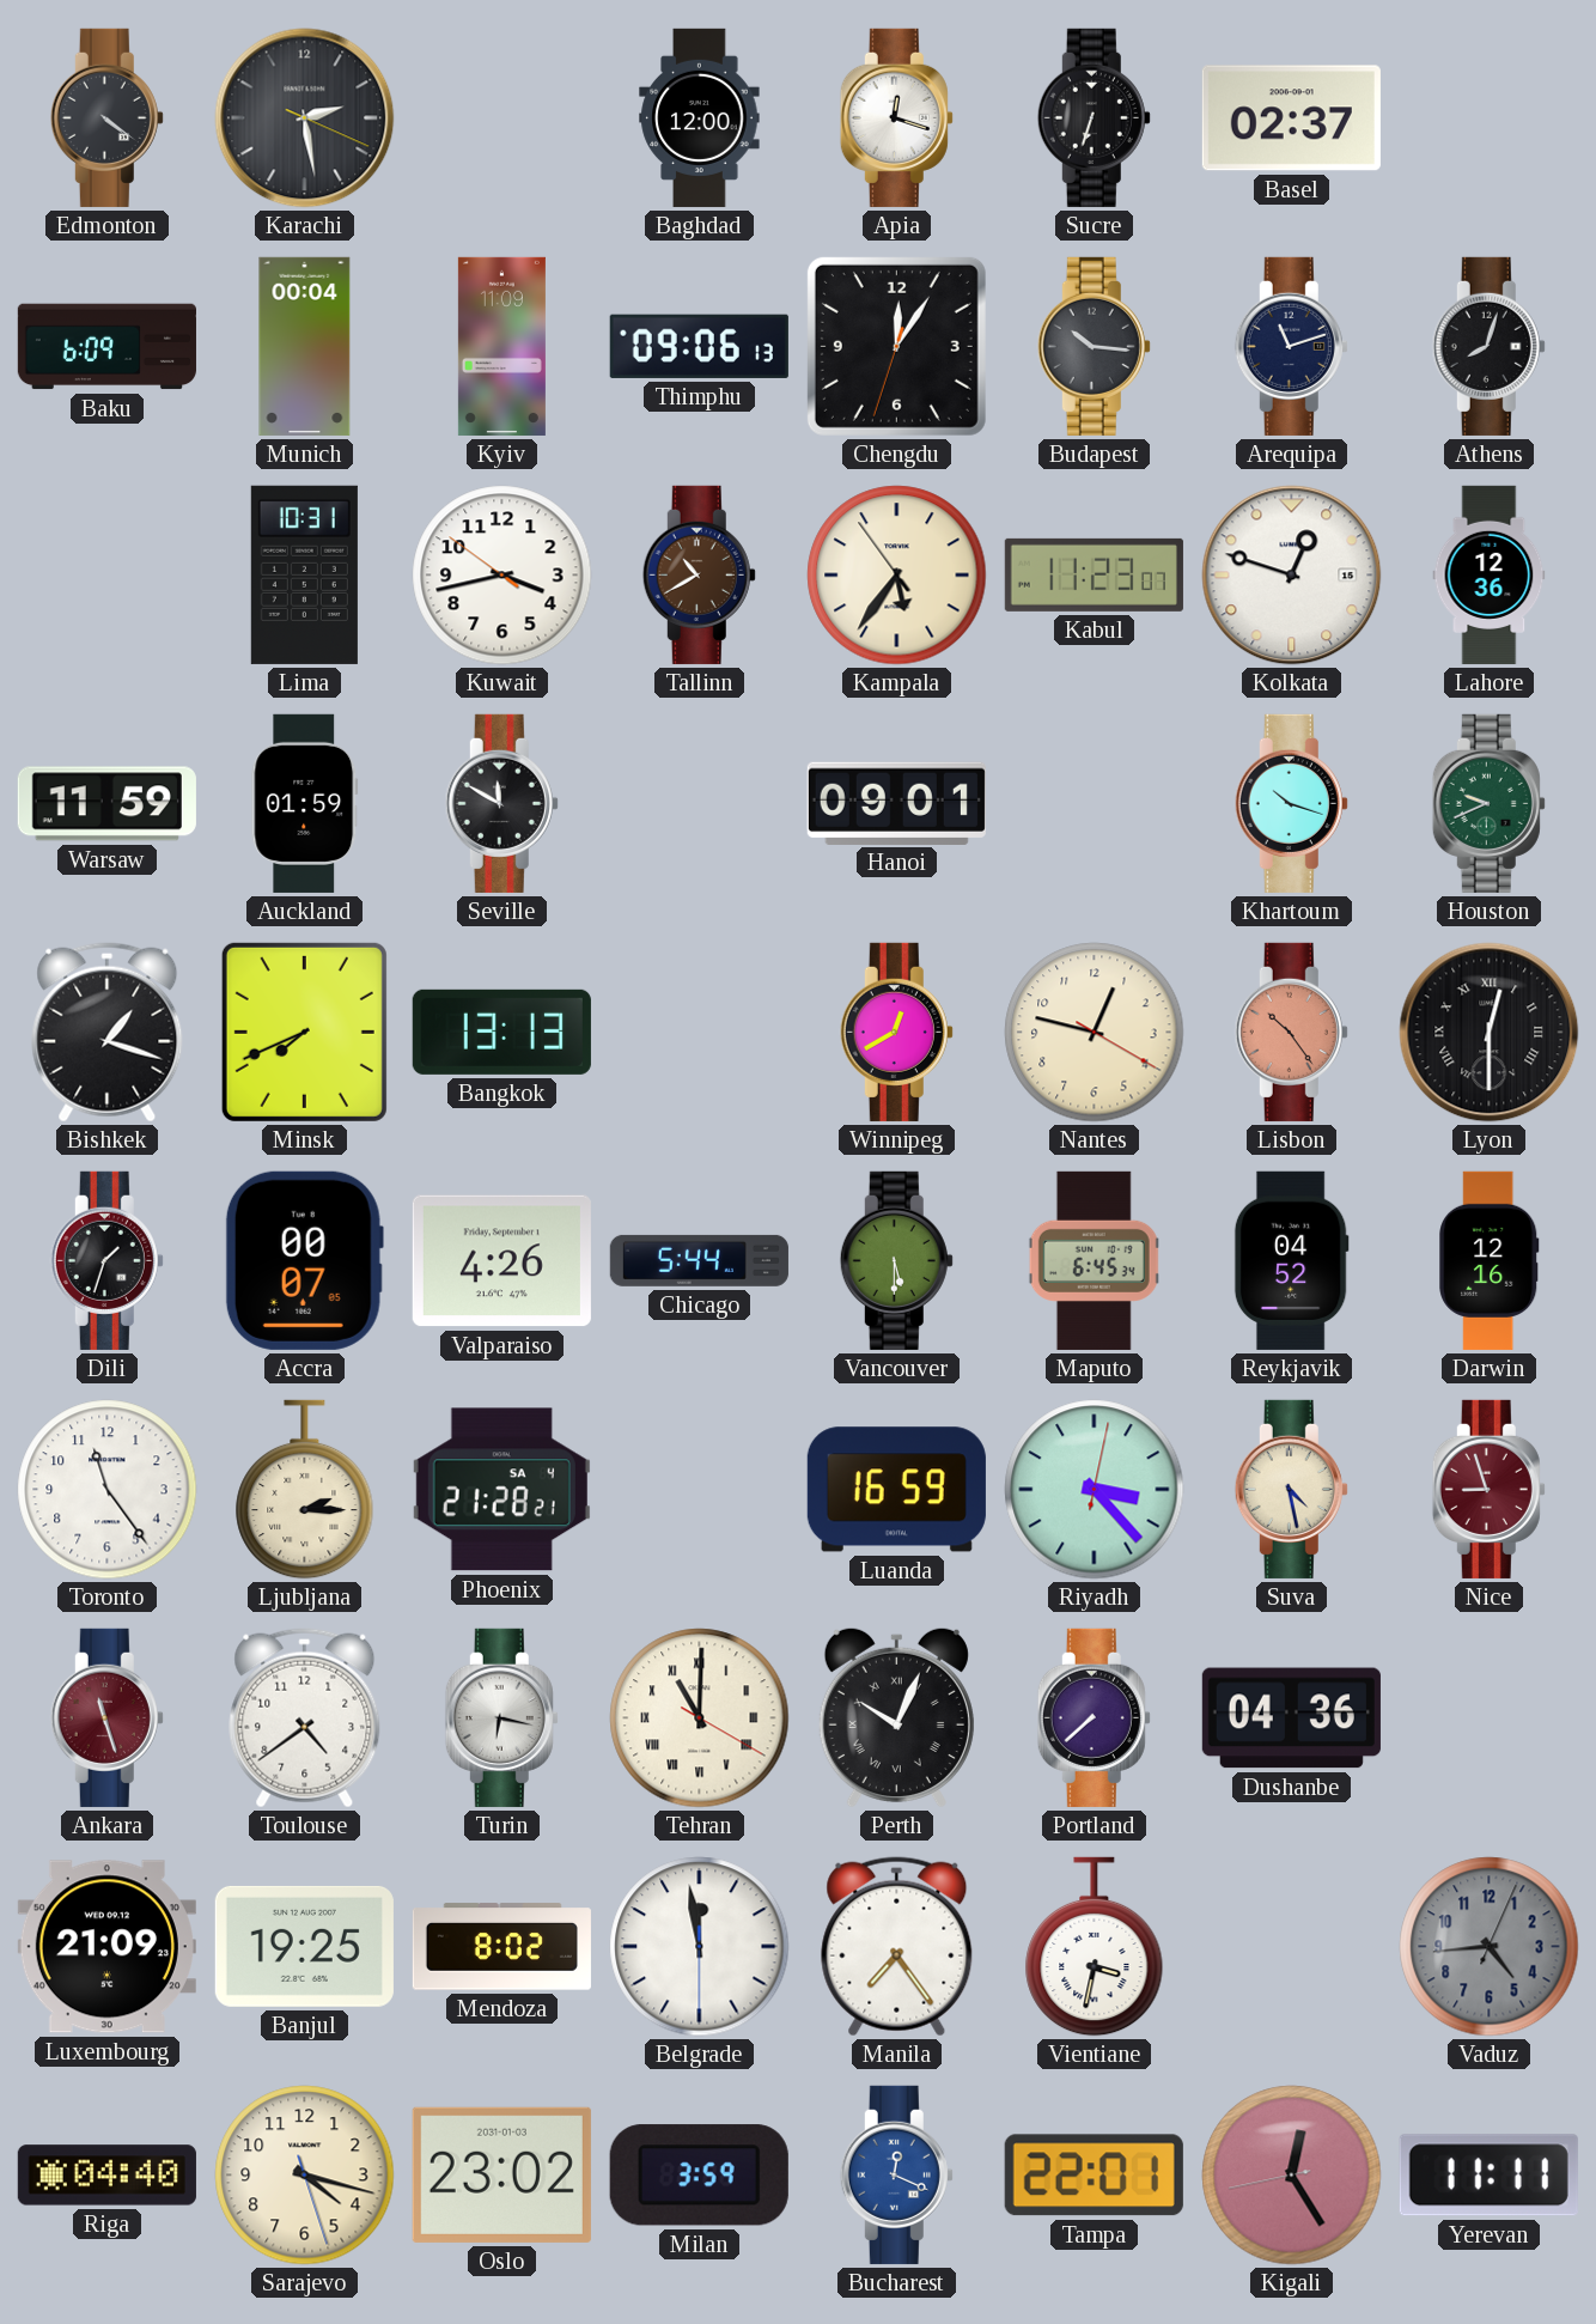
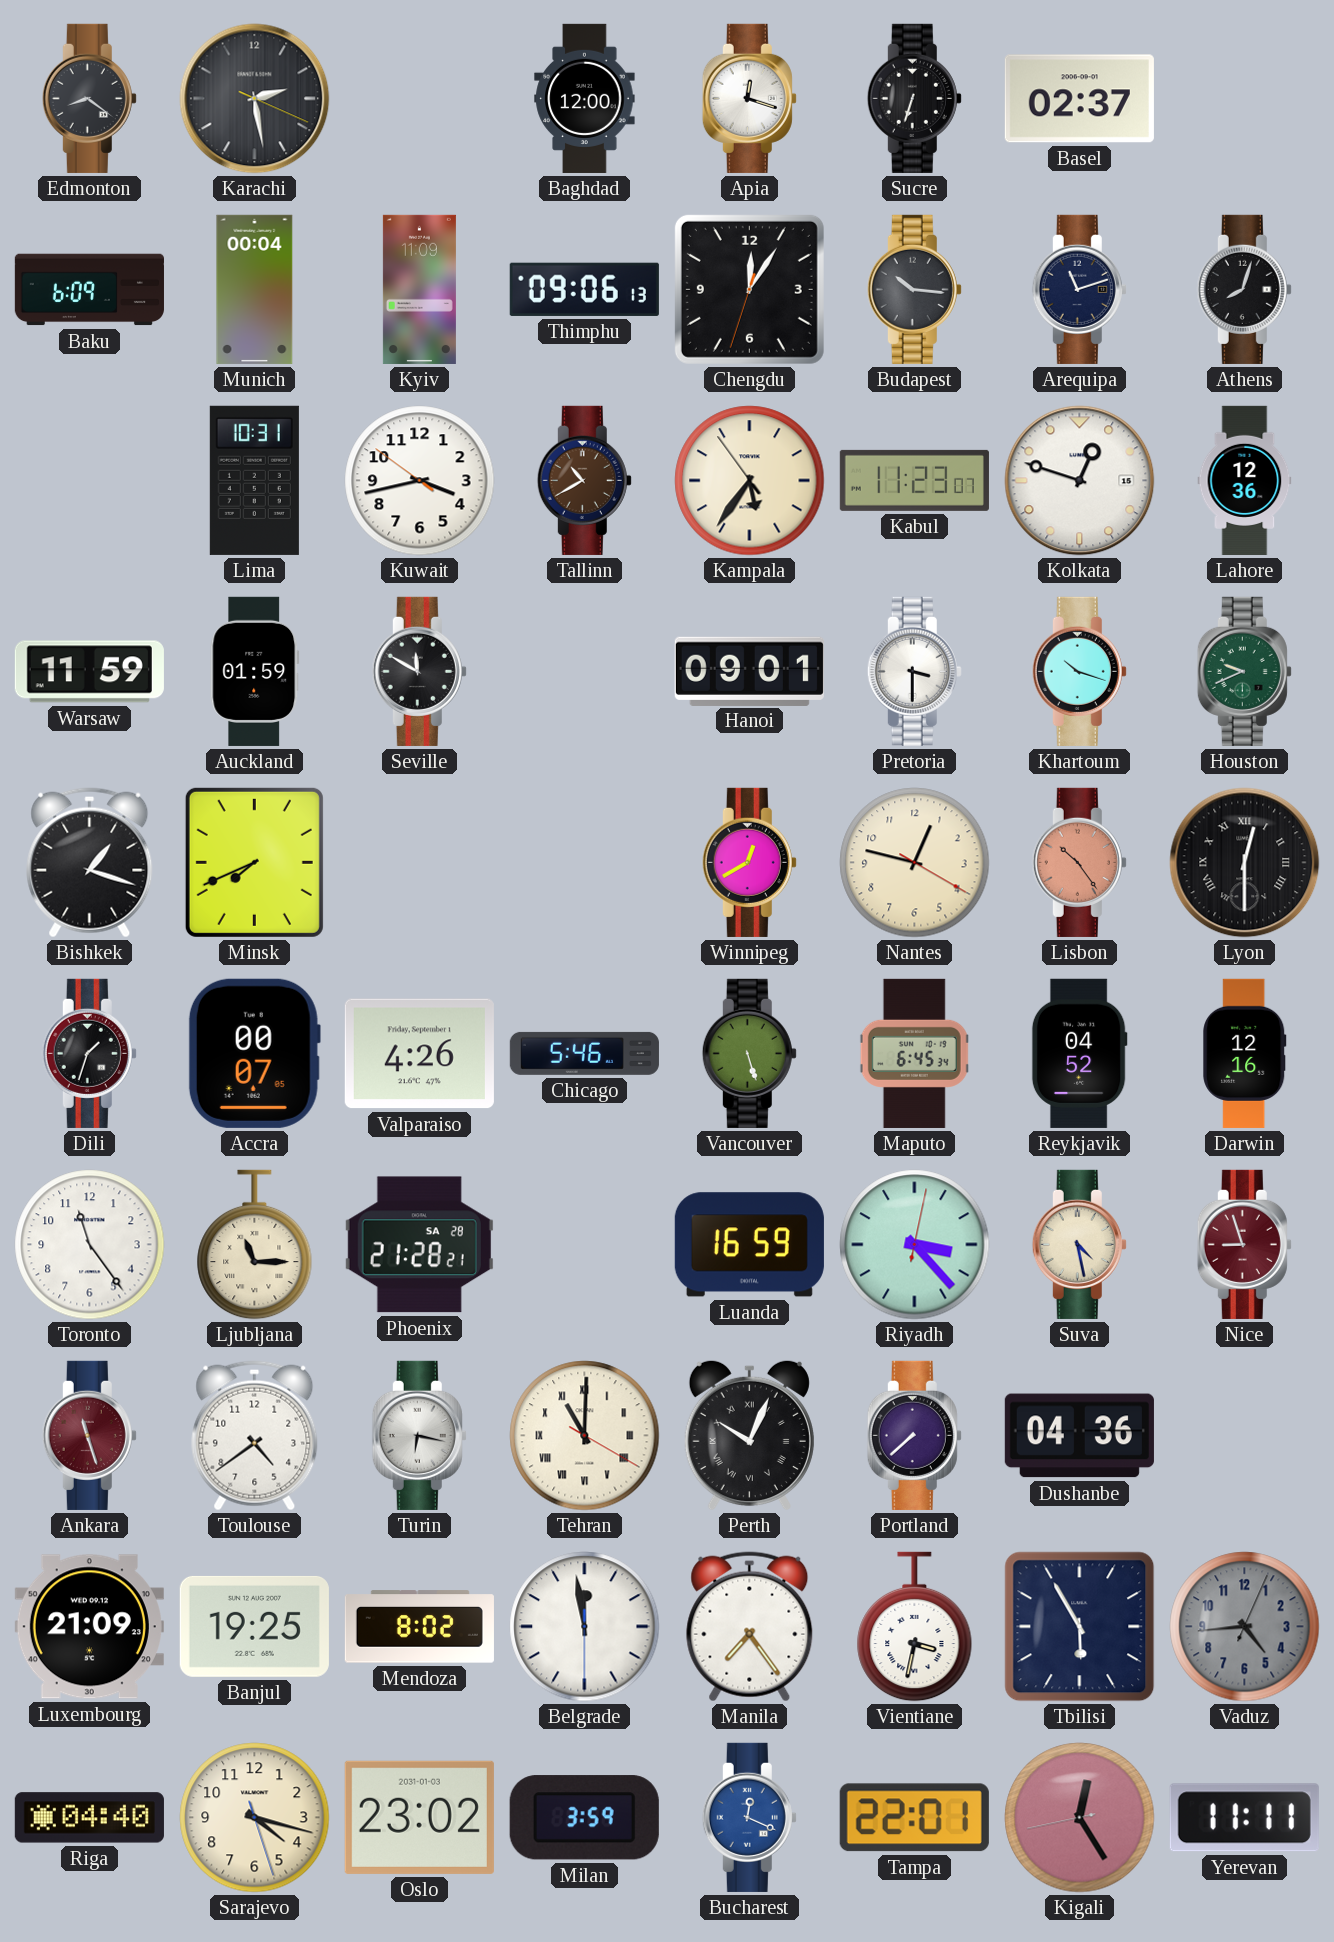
Edmonton: 4:21 -> 8:21 (89, 98)
Pretoria: none -> 3:30 (914, 671)
Bangkok: 13:13 -> none (501, 1032)
Chicago: 5:44 -> 5:46 (584, 1053)
Vancouver: 5:30 -> 5:27 (749, 1053)
Ljubljana: 2:15 -> 11:15 (255, 1245)
Phoenix date: SA 4 -> SA 28 (419, 1245)
Tbilisi: none -> 5:55 (1080, 1627)
